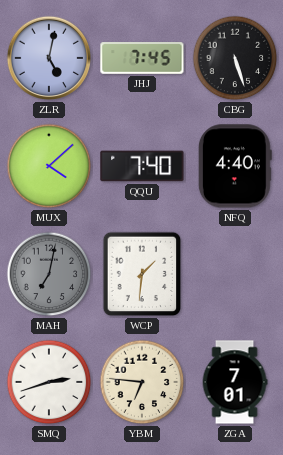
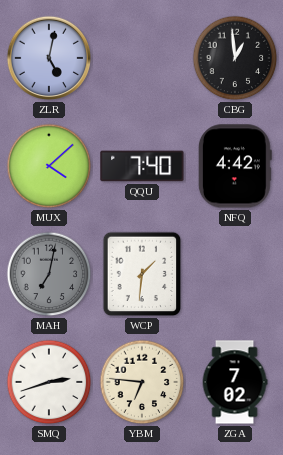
JHJ: 7:45 -> none (142, 58)
CBG: 5:27 -> 12:59 (235, 58)
NFQ: 4:40 -> 4:42 (235, 166)
ZGA: 7:01 -> 7:02 (235, 382)
